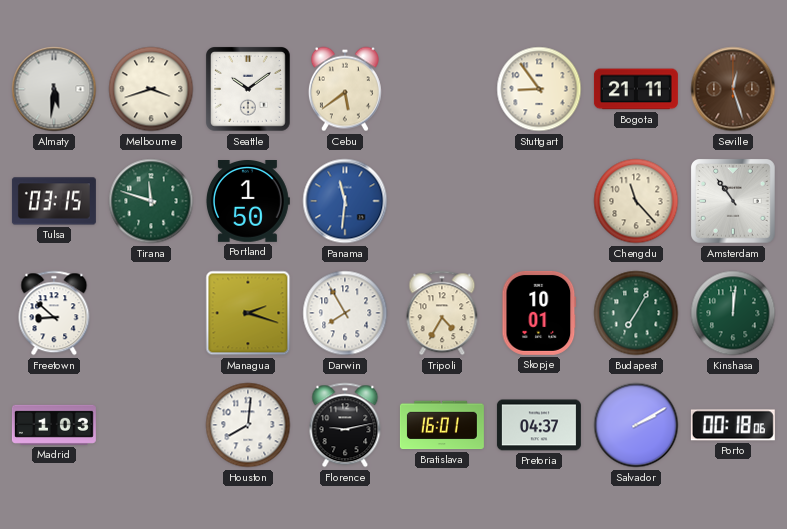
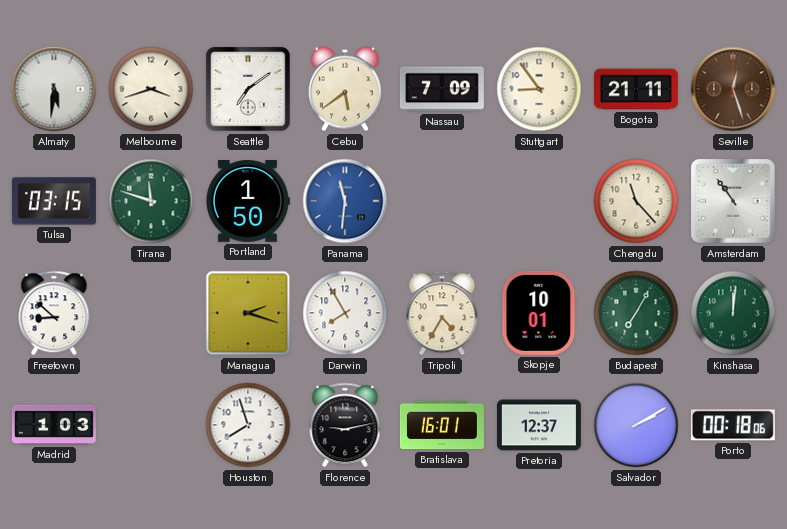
Seattle: 10:09 -> 7:09 (249, 90)
Nassau: none -> 7:09 (442, 89)
Houston: 8:01 -> 7:57 (248, 425)
Pretoria: 04:37 -> 12:37 (539, 425)
